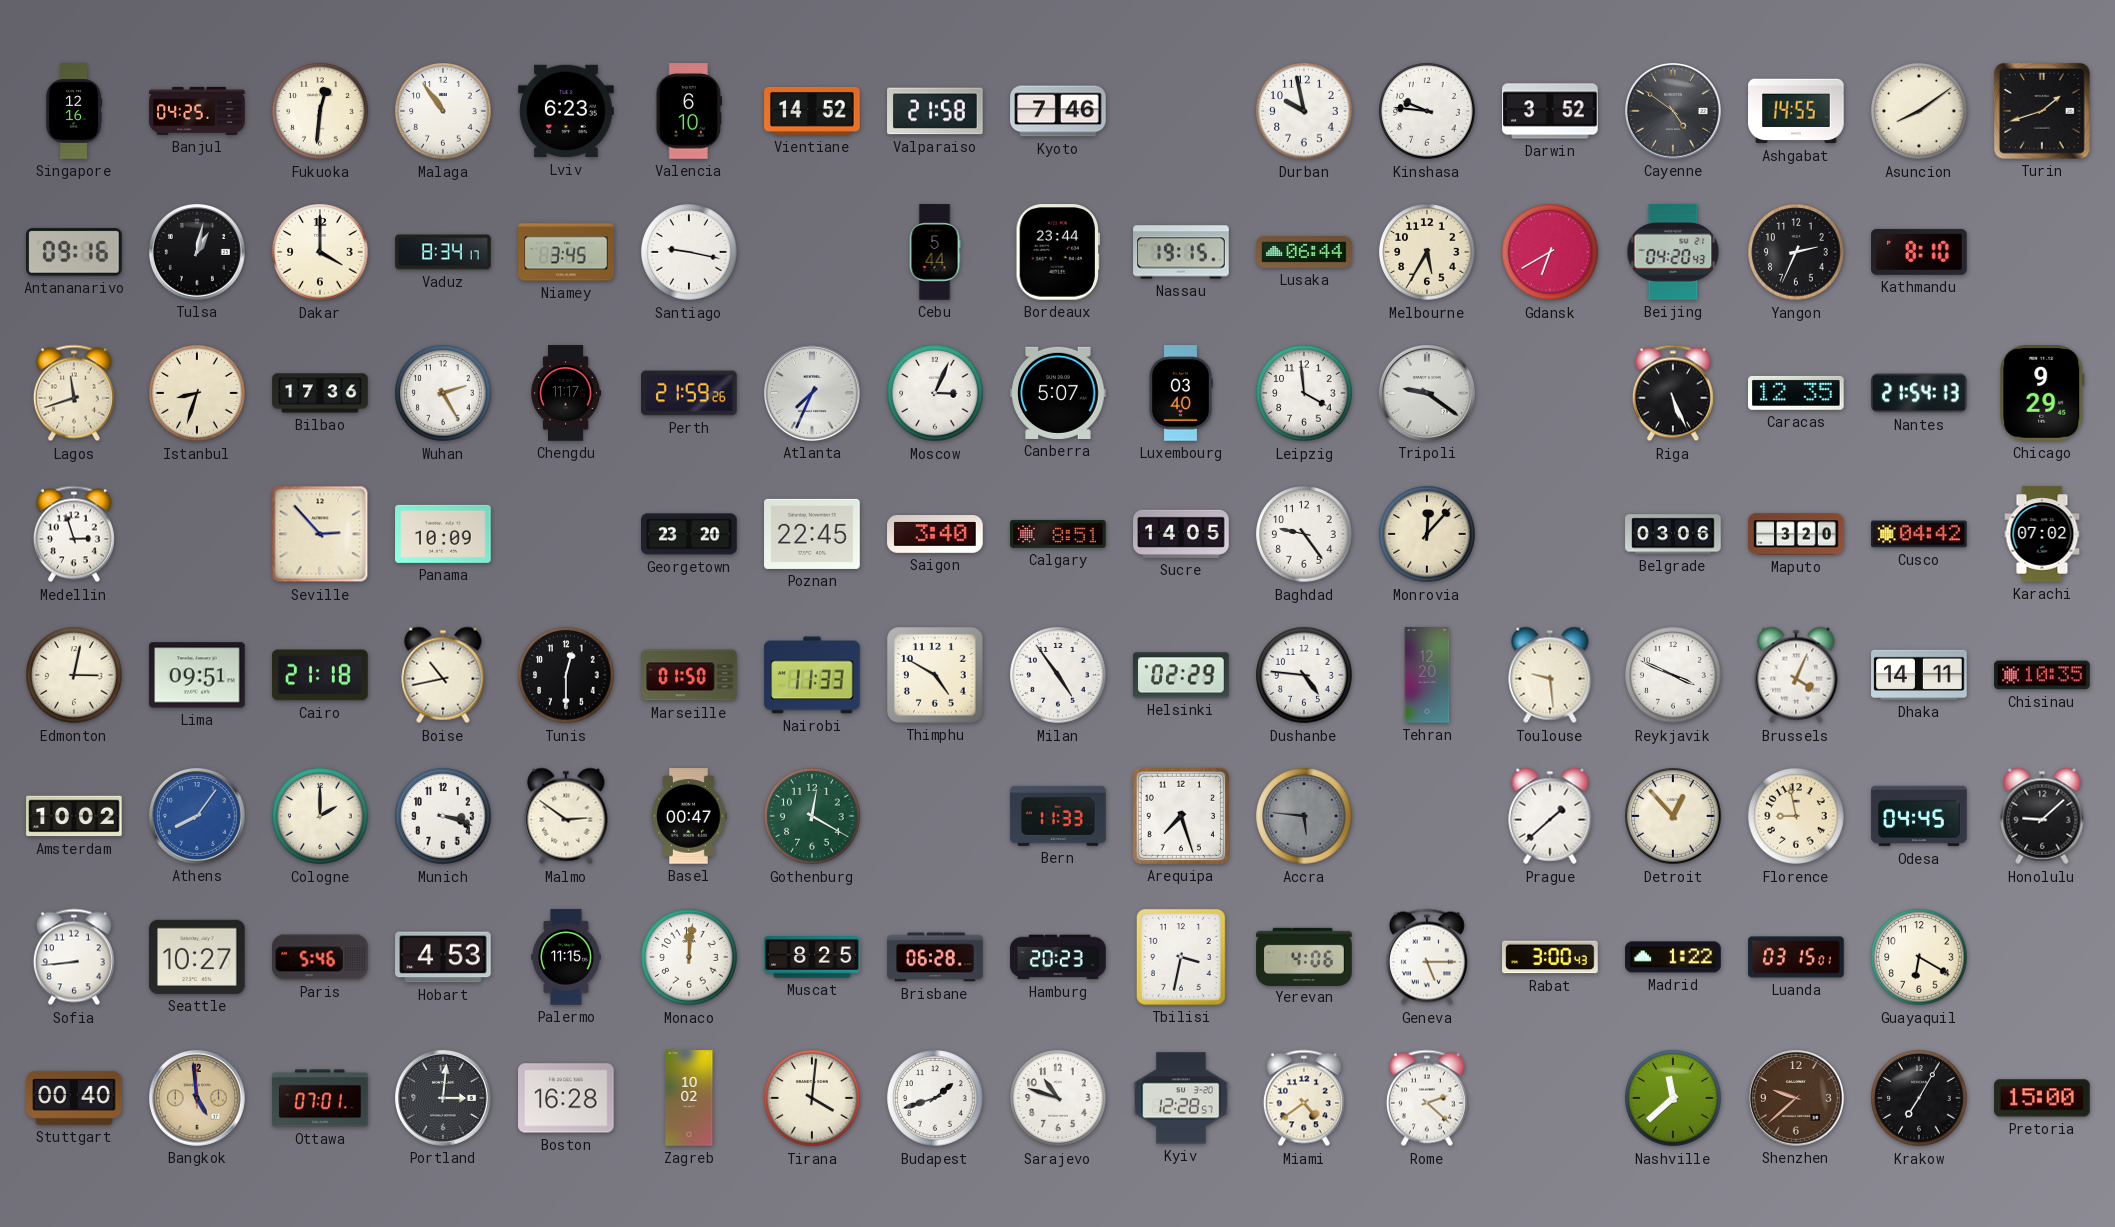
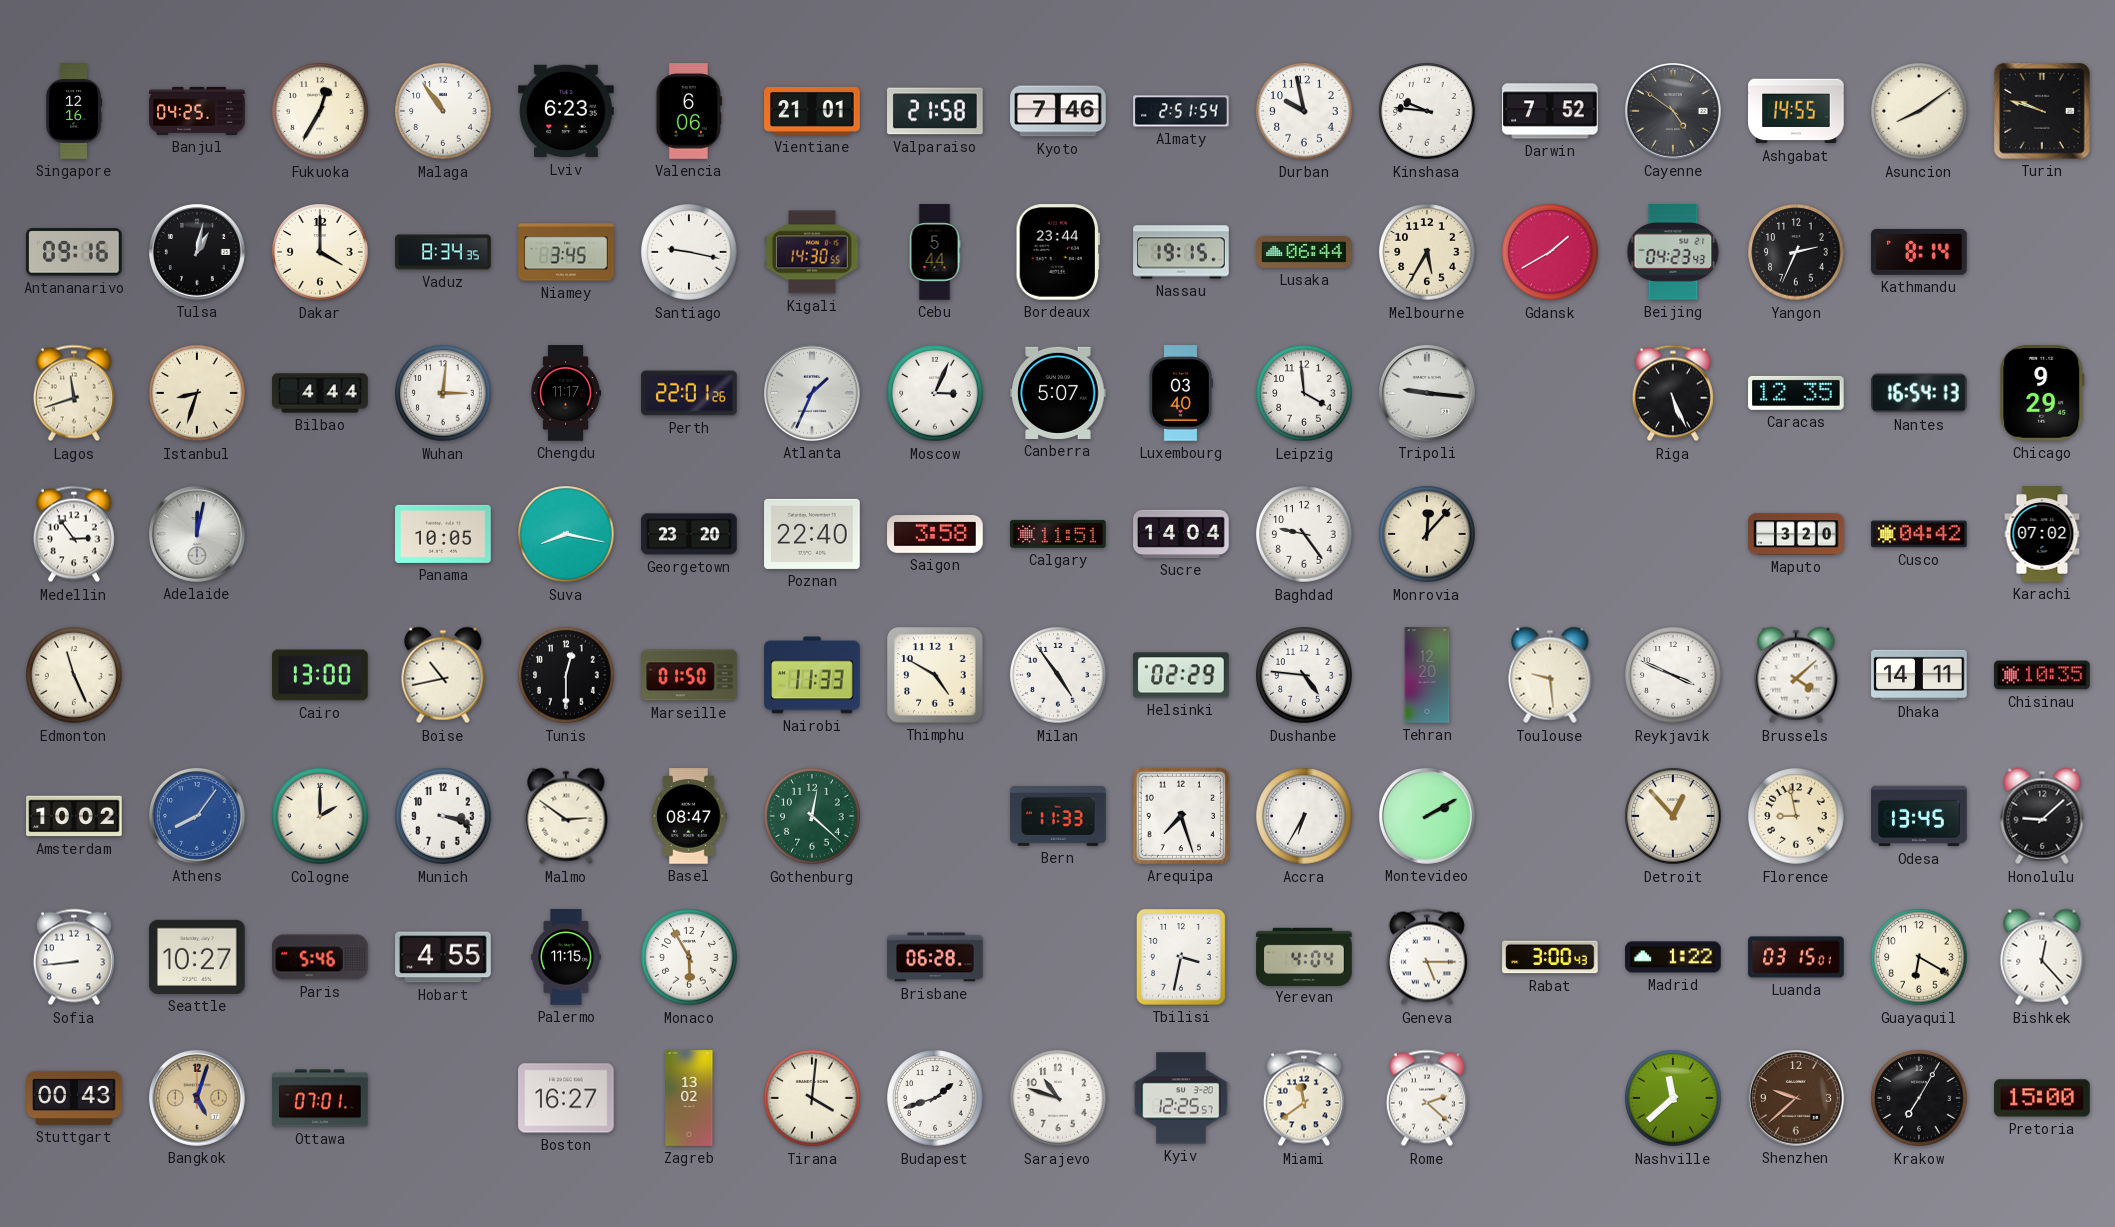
Fukuoka: 12:31 -> 12:35 (320, 111)
Valencia: 6:10 -> 6:06 (689, 111)
Vientiane: 14:52 -> 21:01 (812, 111)
Almaty: none -> 2:51 (1181, 111)
Darwin: 3:52 -> 7:52 (1550, 111)
Turin: 1:42 -> 9:48 (2042, 111)
Vaduz: 8:34:17 -> 8:34:35 (443, 252)
Kigali: none -> 14:30 (812, 252)
Gdansk: 6:40 -> 1:40 (1550, 252)
Beijing: 04:20 -> 04:23 (1673, 252)
Kathmandu: 8:10 -> 8:14 (1919, 252)
Bilbao: 17:36 -> 4:44 (320, 393)
Wuhan: 2:25 -> 3:01 (443, 393)
Perth: 21:59 -> 22:01 (689, 393)
Atlanta: 7:34 -> 1:34 (813, 394)
Tripoli: 9:21 -> 9:16 (1428, 394)
Nantes: 21:54 -> 16:54 (1920, 393)
Medellin: 2:57 -> 2:54 (74, 534)
Adelaide: none -> 12:02 (198, 535)
Seville: 2:53 -> none (320, 534)
Panama: 10:09 -> 10:05 (443, 534)
Suva: none -> 8:17 (566, 534)
Poznan: 22:45 -> 22:40 (812, 534)
Saigon: 3:40 -> 3:58 (935, 535)
Calgary: 8:51 -> 11:51 (1058, 534)
Sucre: 14:05 -> 14:04 (1181, 534)
Belgrade: 03:06 -> none (1673, 534)
Edmonton: 3:02 -> 11:26 (74, 675)
Lima: 09:51 -> none (197, 675)
Cairo: 21:18 -> 13:00 (320, 675)
Brussels: 4:04 -> 4:08 (1796, 675)
Basel: 00:47 -> 08:47 (689, 816)
Gothenburg: 12:20 -> 12:22 (812, 816)
Accra: 5:46 -> 6:35 (1304, 816)
Accra dial: grey -> white (1304, 816)
Montevideo: none -> 2:10 (1428, 817)
Prague: 1:38 -> none (1550, 816)
Odesa: 04:45 -> 13:45 (1919, 816)
Hobart: 4:53 -> 4:55 (443, 957)
Monaco: 12:01 -> 5:55 (689, 957)
Muscat: 8:25 -> none (812, 957)
Hamburg: 20:23 -> none (1058, 957)
Yerevan: 4:06 -> 4:04 (1304, 956)
Bishkek: none -> 12:23 (2042, 957)
Stuttgart: 00:40 -> 00:43 (74, 1098)
Bangkok: 4:59 -> 5:03 (198, 1099)
Portland: 3:01 -> none (444, 1099)
Boston: 16:28 -> 16:27 (566, 1098)
Zagreb: 10:02 -> 13:02 (689, 1098)
Kyiv: 12:28 -> 12:25 (1181, 1098)
Miami: 4:39 -> 11:39 (1304, 1098)
